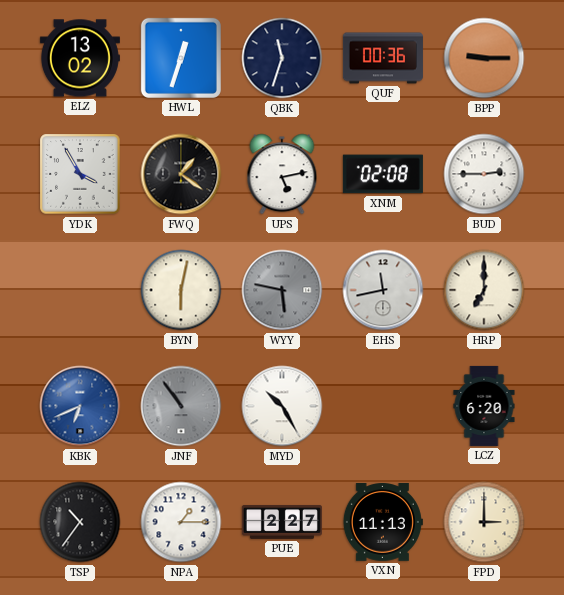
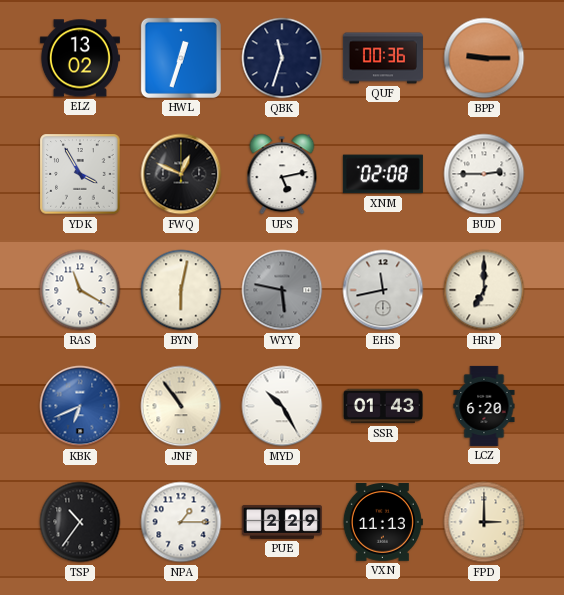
FWQ: 1:21 -> 12:49 (181, 174)
RAS: none -> 11:20 (80, 290)
JNF dial: grey -> cream (181, 406)
SSR: none -> 01:43 (383, 406)
PUE: 2:27 -> 2:29 (282, 522)
